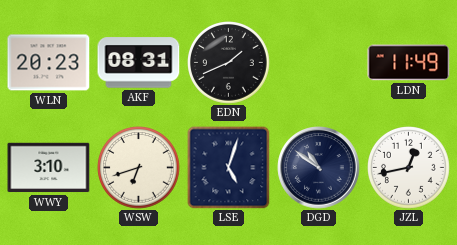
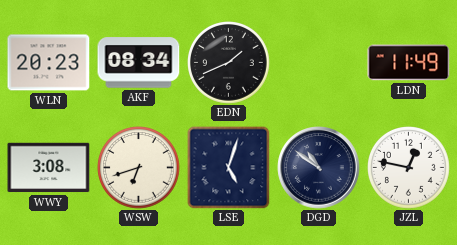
AKF: 08:31 -> 08:34 (139, 63)
WWY: 3:10 -> 3:08 (49, 168)
JZL: 12:43 -> 12:47 (409, 168)
